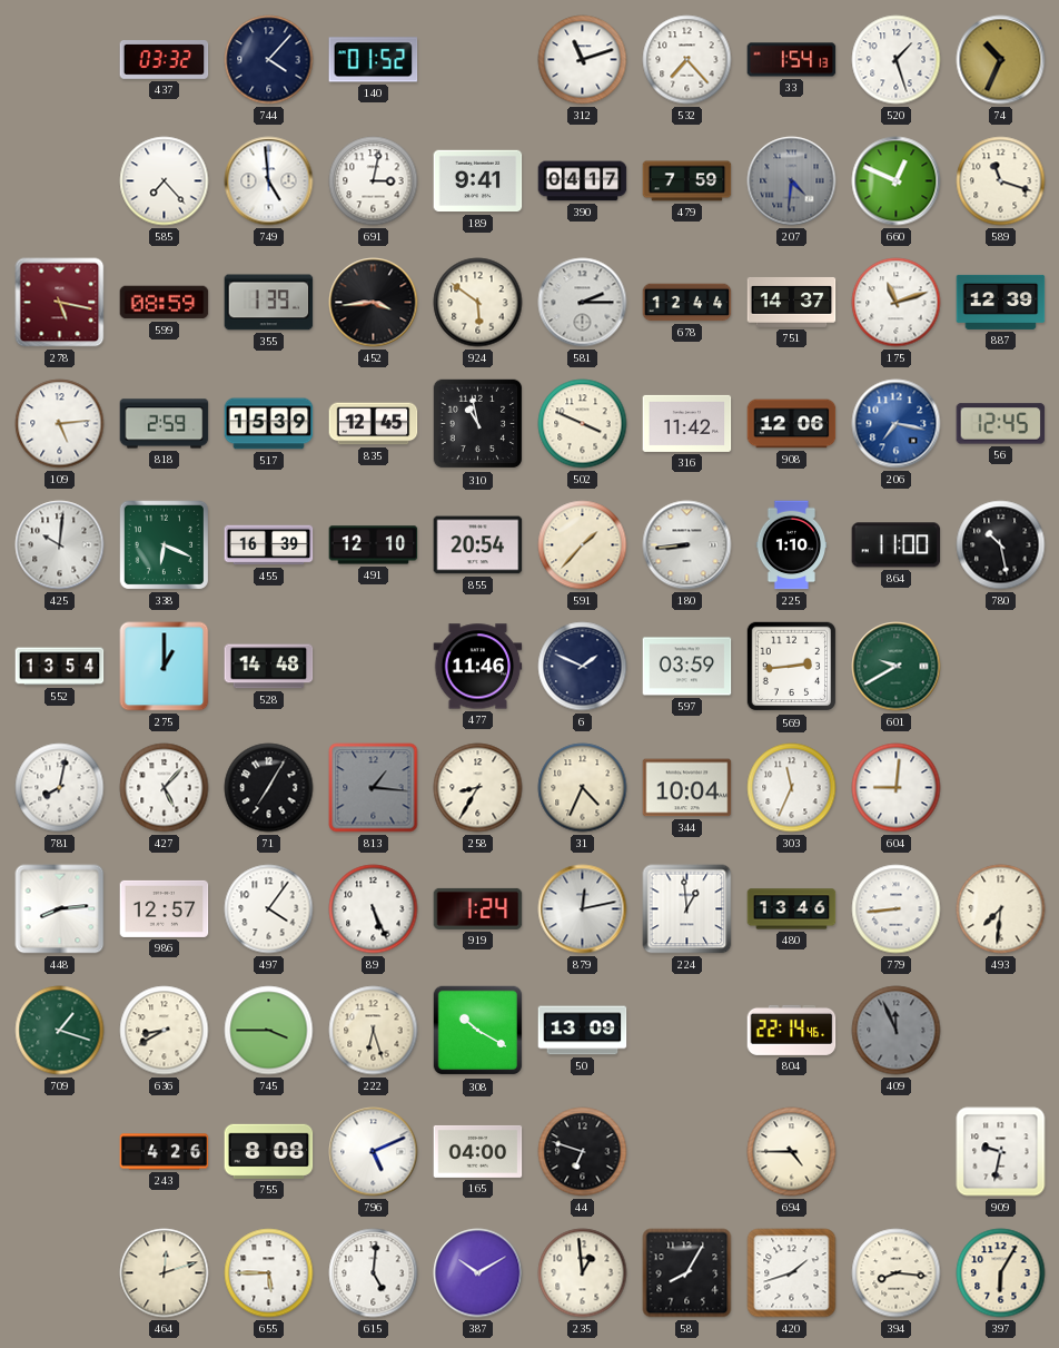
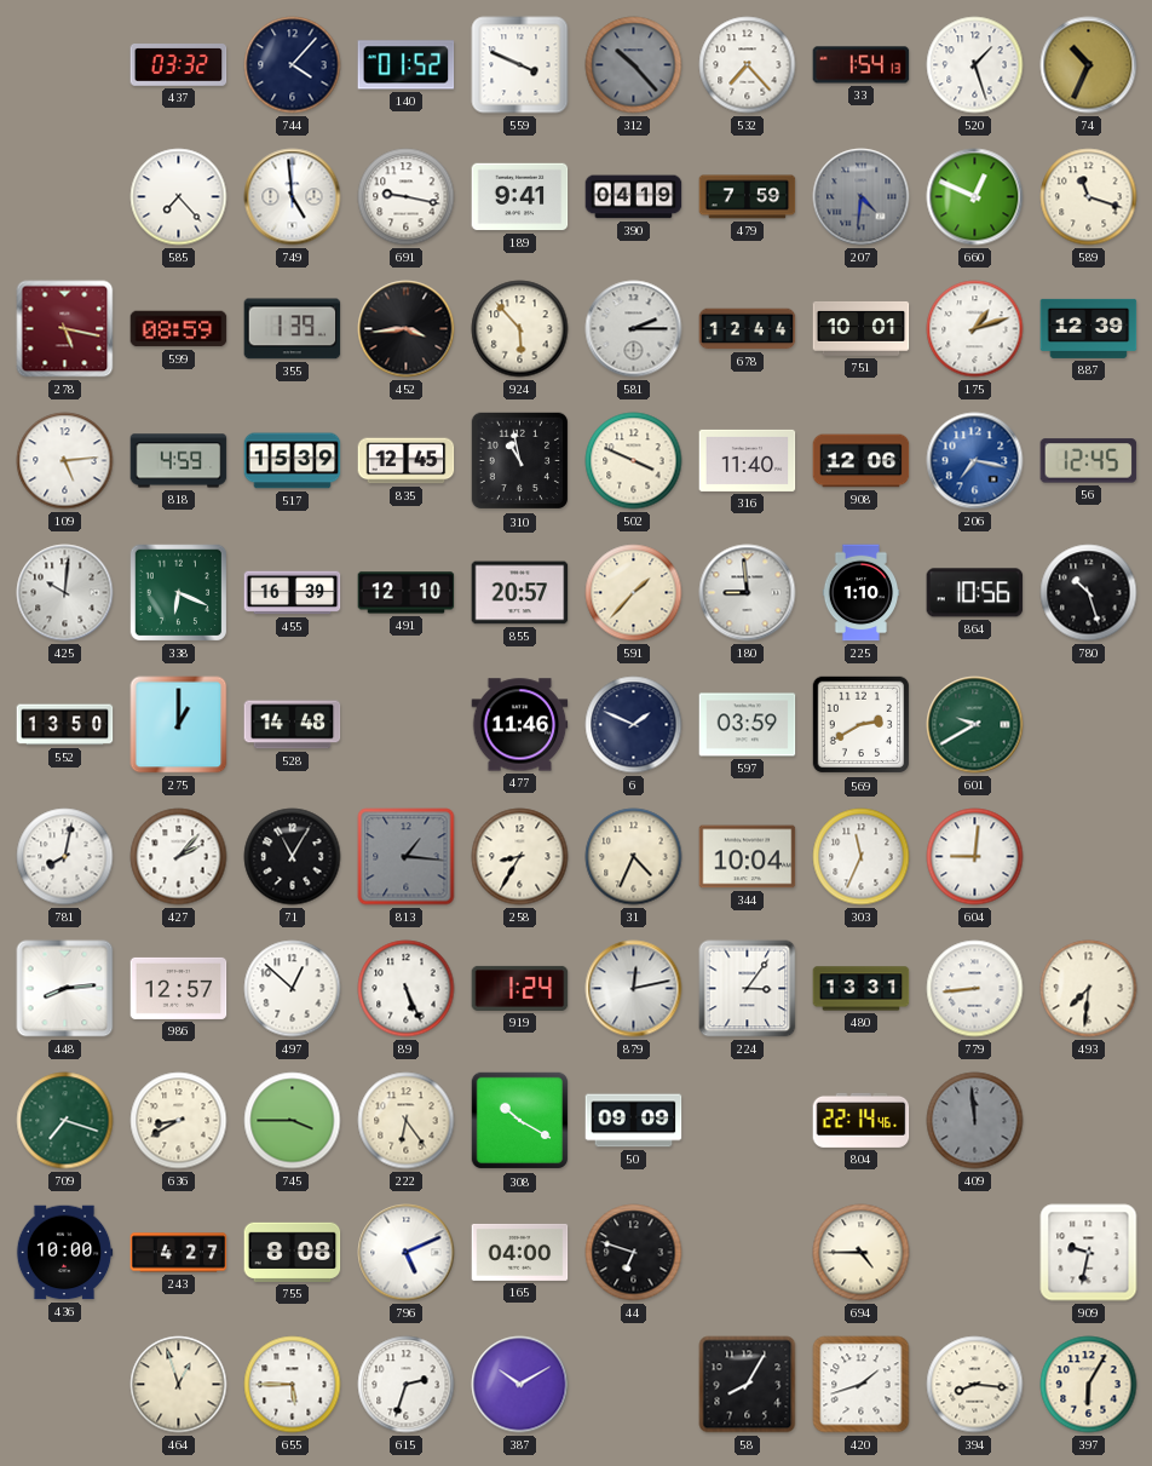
559: none -> 3:49 (520, 65)
312: 11:12 -> 10:23 (634, 65)
312 dial: white -> grey (634, 65)
691: 3:02 -> 9:17 (407, 197)
390: 04:17 -> 04:19 (634, 197)
924: 5:51 -> 5:53 (520, 329)
751: 14:37 -> 10:01 (862, 328)
175: 11:12 -> 1:12 (975, 329)
818: 2:59 -> 4:59 (179, 461)
316: 11:42 -> 11:40 (748, 460)
855: 20:54 -> 20:57 (520, 593)
180: 8:44 -> 8:59 (748, 593)
864: 11:00 -> 10:56 (975, 593)
780: 10:28 -> 10:27 (1089, 593)
552: 13:54 -> 13:50 (65, 725)
569: 2:44 -> 2:40 (862, 725)
427: 5:07 -> 2:07 (179, 857)
71: 7:05 -> 11:05 (293, 857)
497: 4:06 -> 12:52 (293, 989)
224: 12:59 -> 3:06 (748, 989)
480: 13:46 -> 13:31 (862, 989)
709: 1:18 -> 7:18 (65, 1121)
222: 6:27 -> 6:24 (407, 1121)
50: 13:09 -> 09:09 (634, 1121)
409: 11:56 -> 11:59 (975, 1121)
436: none -> 10:00 (64, 1253)
243: 4:26 -> 4:27 (179, 1253)
464: 12:12 -> 12:57 (179, 1385)
615: 5:01 -> 2:33 (407, 1385)
235: 12:59 -> none (583, 1273)
